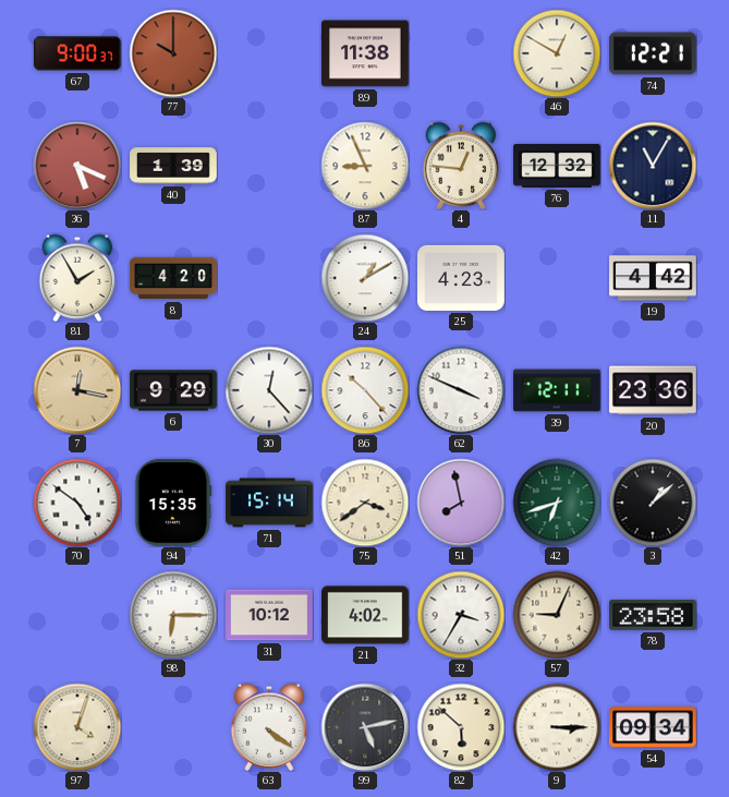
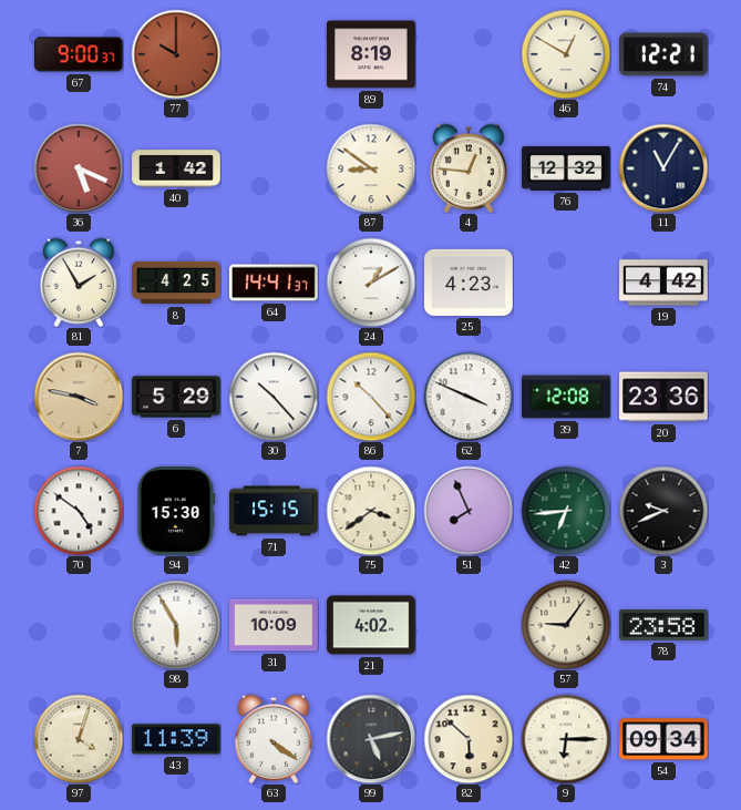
89: 11:38 -> 8:19 (372, 54)
40: 1:39 -> 1:42 (176, 168)
87: 8:56 -> 8:51 (371, 168)
8: 4:20 -> 4:25 (176, 283)
64: none -> 14:41 (275, 283)
7: 12:17 -> 3:47 (79, 397)
6: 9:29 -> 5:29 (176, 397)
30: 12:23 -> 10:23 (274, 397)
39: 12:11 -> 12:08 (566, 397)
94: 15:35 -> 15:30 (176, 512)
71: 15:14 -> 15:15 (274, 511)
51: 7:58 -> 7:56 (469, 511)
42: 6:42 -> 6:44 (566, 511)
3: 1:08 -> 9:41 (663, 511)
98: 6:15 -> 5:55 (176, 625)
31: 10:12 -> 10:09 (274, 625)
32: 3:35 -> none (461, 615)
57: 9:04 -> 9:06 (566, 625)
43: none -> 11:39 (177, 739)
9: 3:15 -> 6:15 (566, 739)
